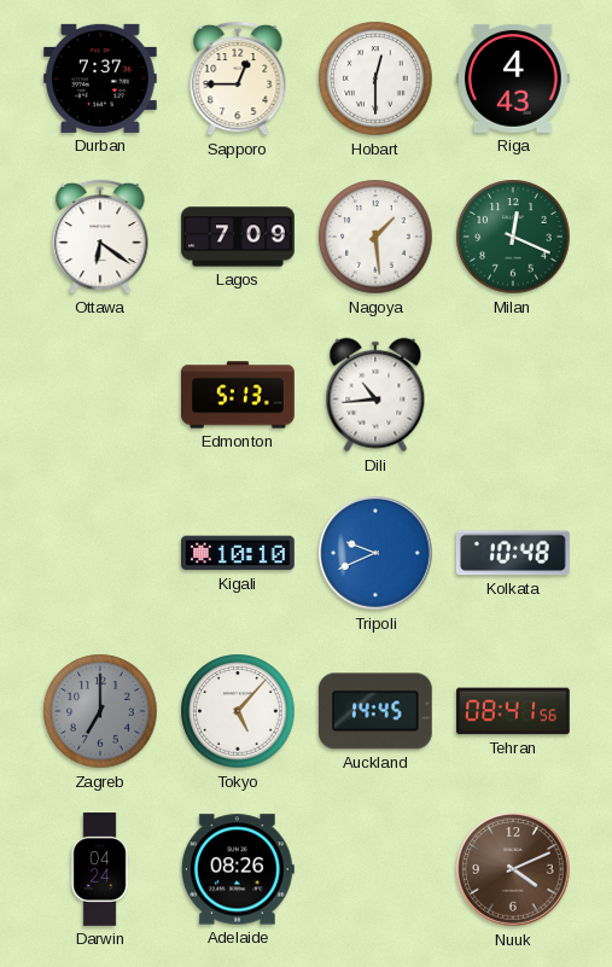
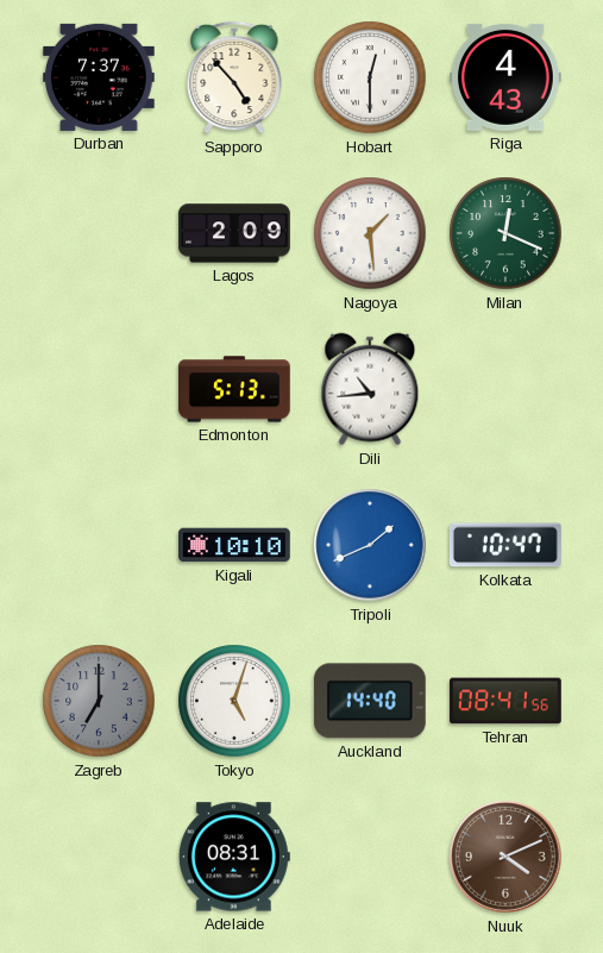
Sapporo: 12:45 -> 4:53 (234, 77)
Ottawa: 6:21 -> none (100, 237)
Lagos: 7:09 -> 2:09 (234, 233)
Tripoli: 9:41 -> 1:41 (370, 545)
Kolkata: 10:48 -> 10:47 (505, 545)
Tokyo: 5:07 -> 5:03 (234, 701)
Auckland: 14:45 -> 14:40 (370, 701)
Darwin: 04:24 -> none (100, 869)
Adelaide: 08:26 -> 08:31 (234, 857)
